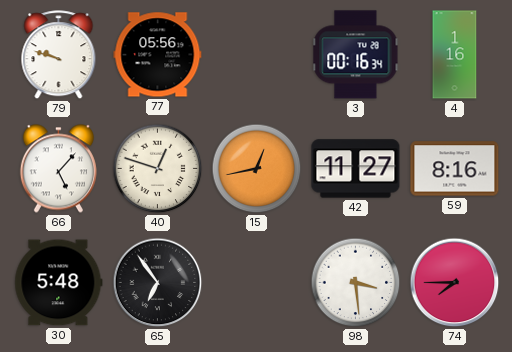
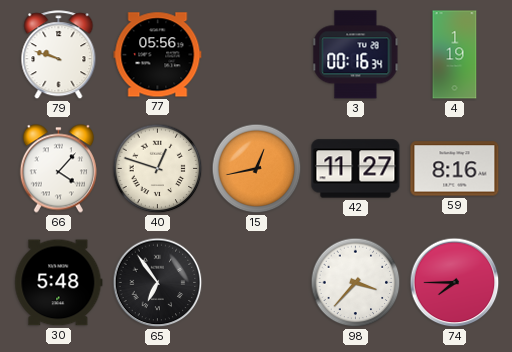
4: 1:16 -> 1:19 (455, 55)
66: 5:07 -> 4:07 (58, 169)
98: 3:29 -> 3:37 (356, 283)
